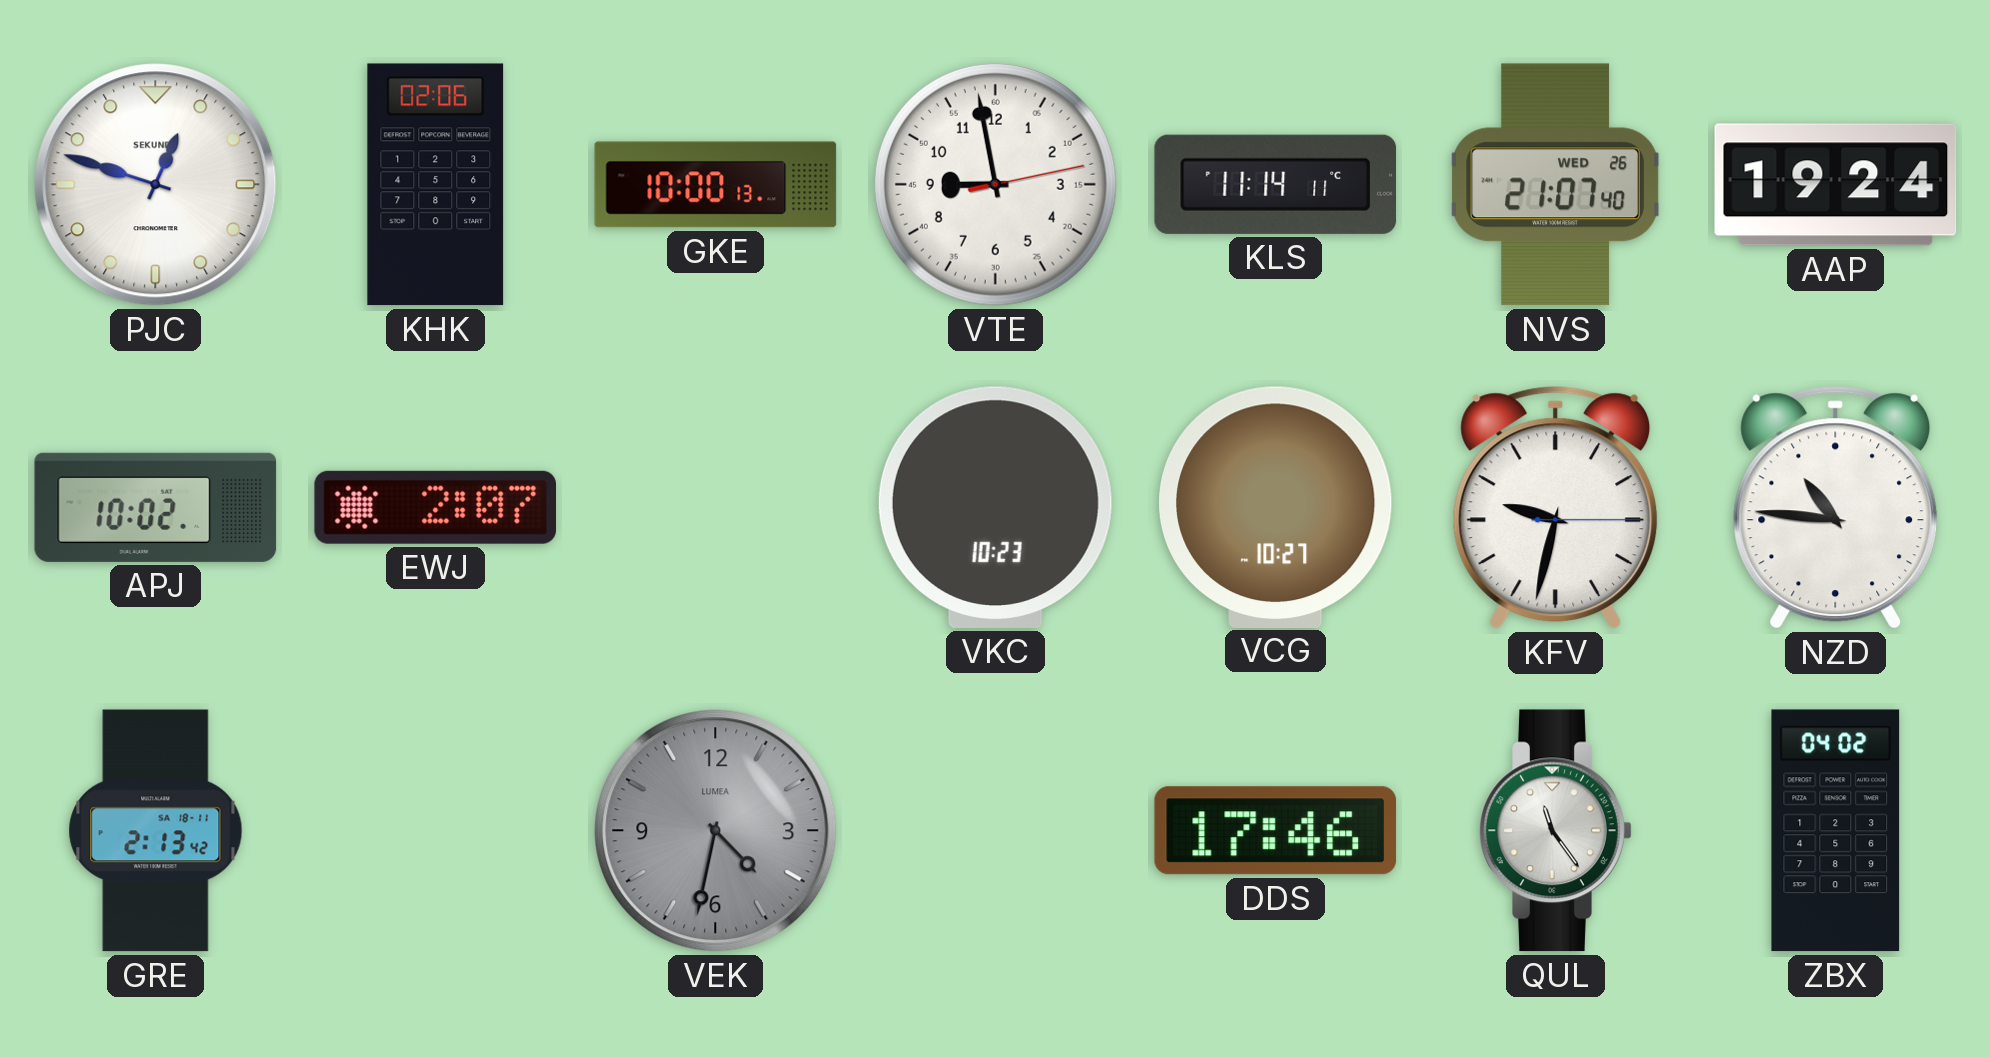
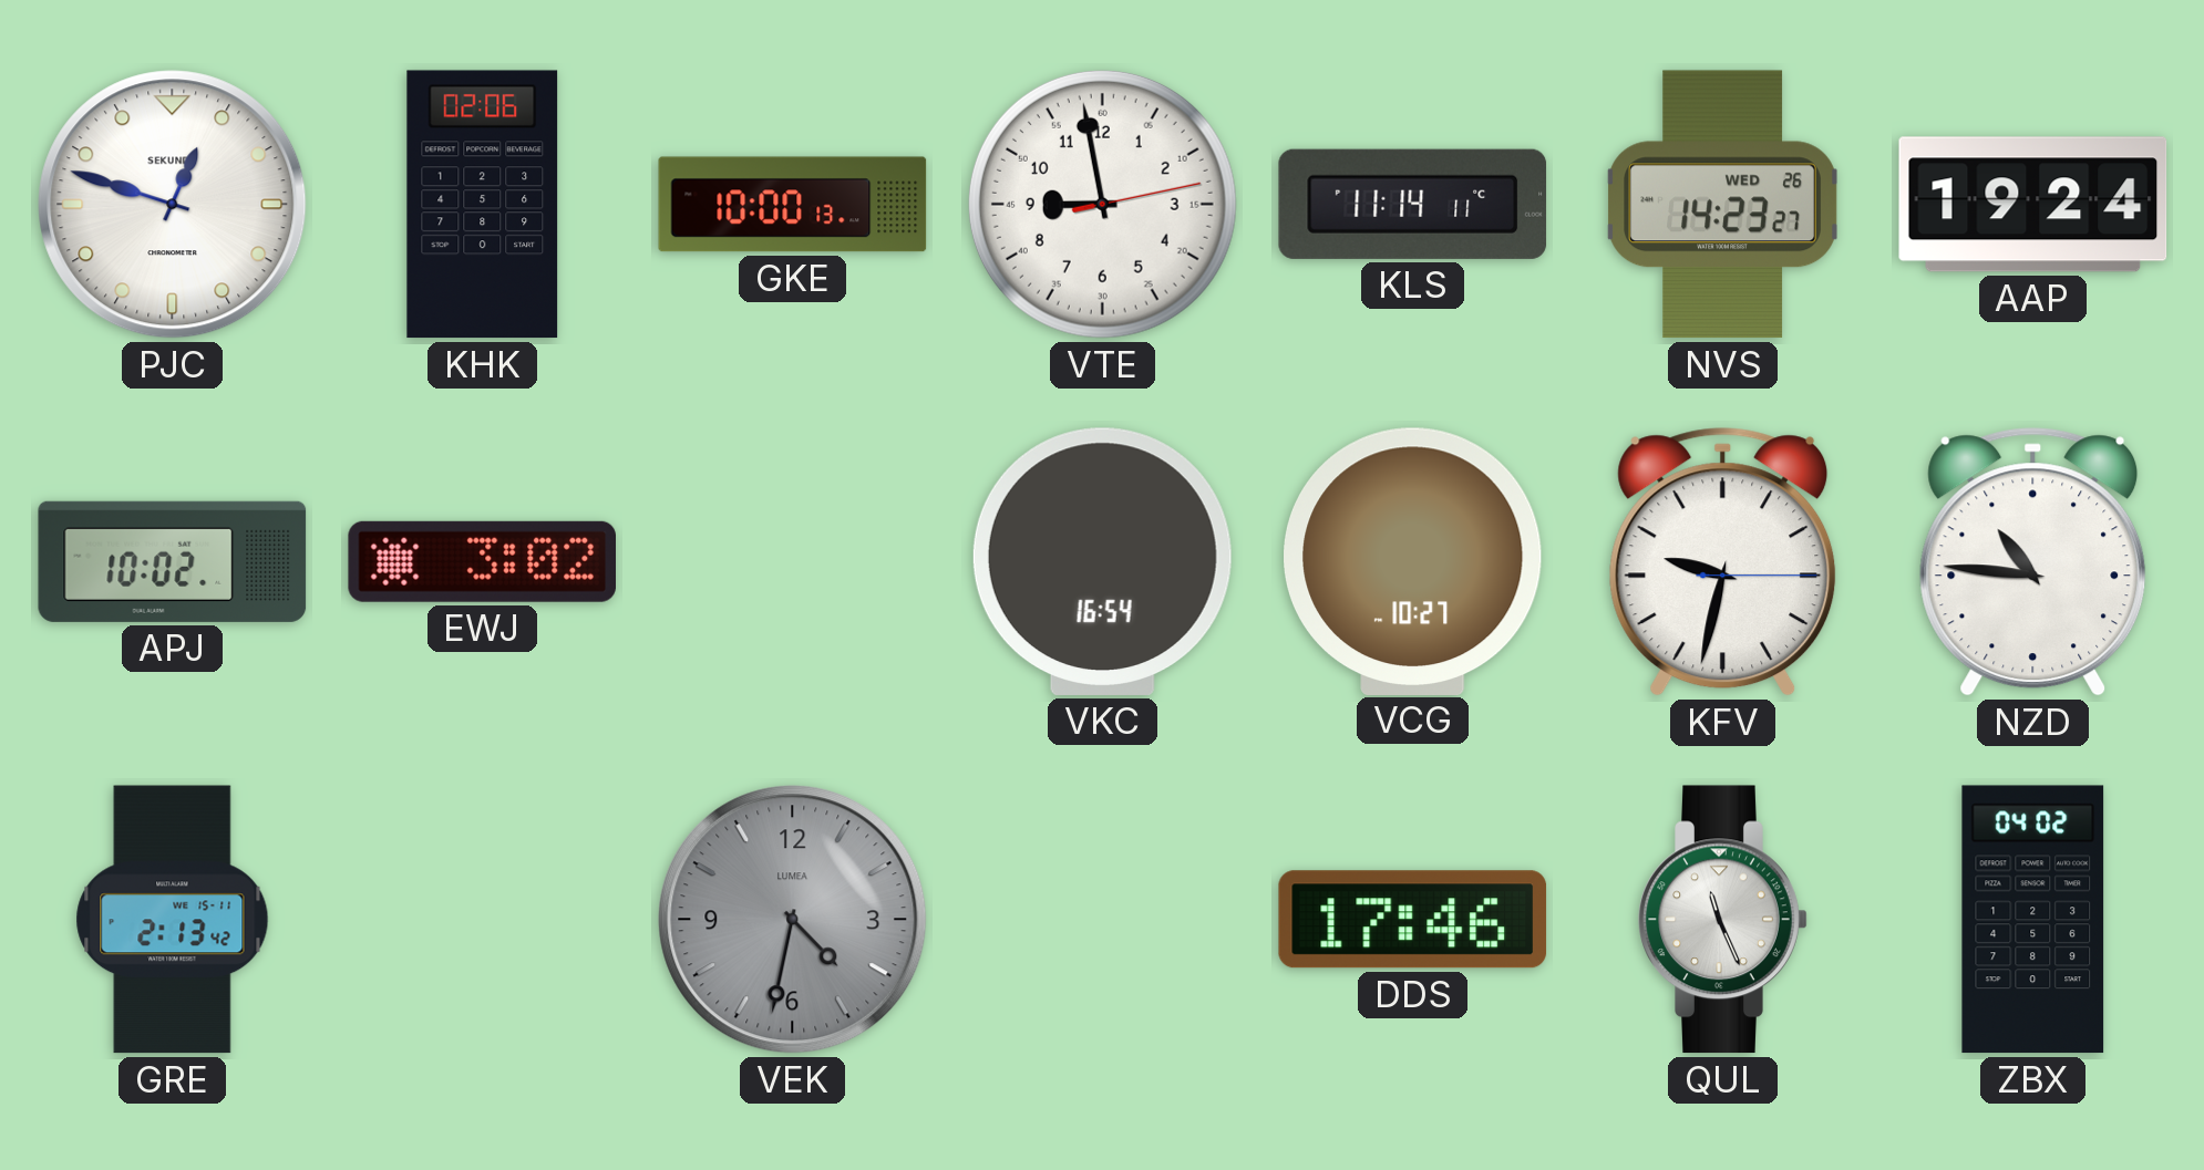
NVS: 21:07 -> 14:23 (1723, 205)
EWJ: 2:07 -> 3:02 (482, 561)
VKC: 10:23 -> 16:54 (1102, 561)
GRE date: SA 18-11 -> WE 15-11 (173, 920)
QUL: 11:24 -> 11:26 (1723, 920)
